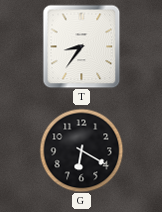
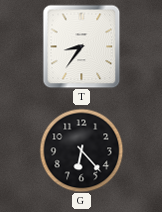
G: 6:20 -> 6:23 (81, 150)
